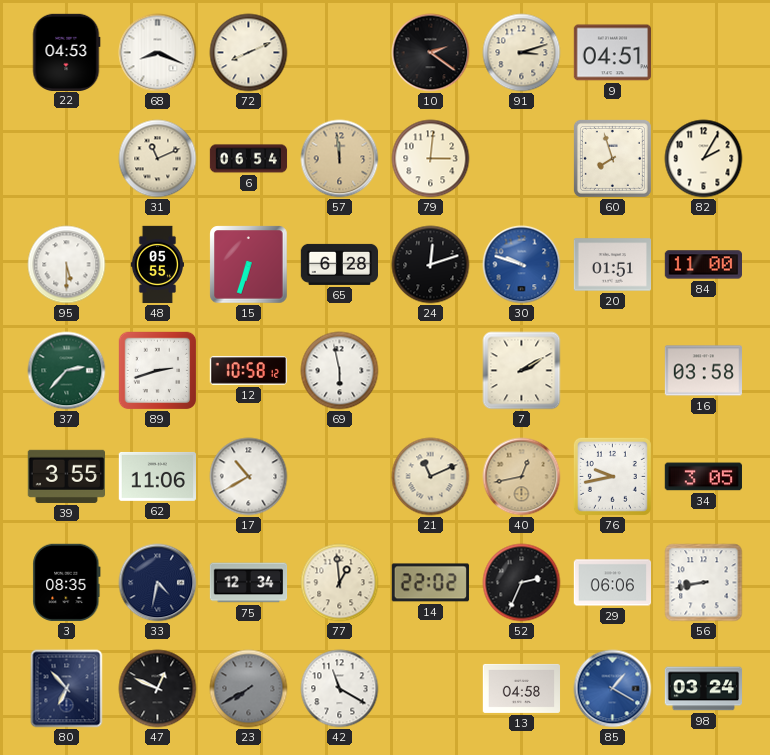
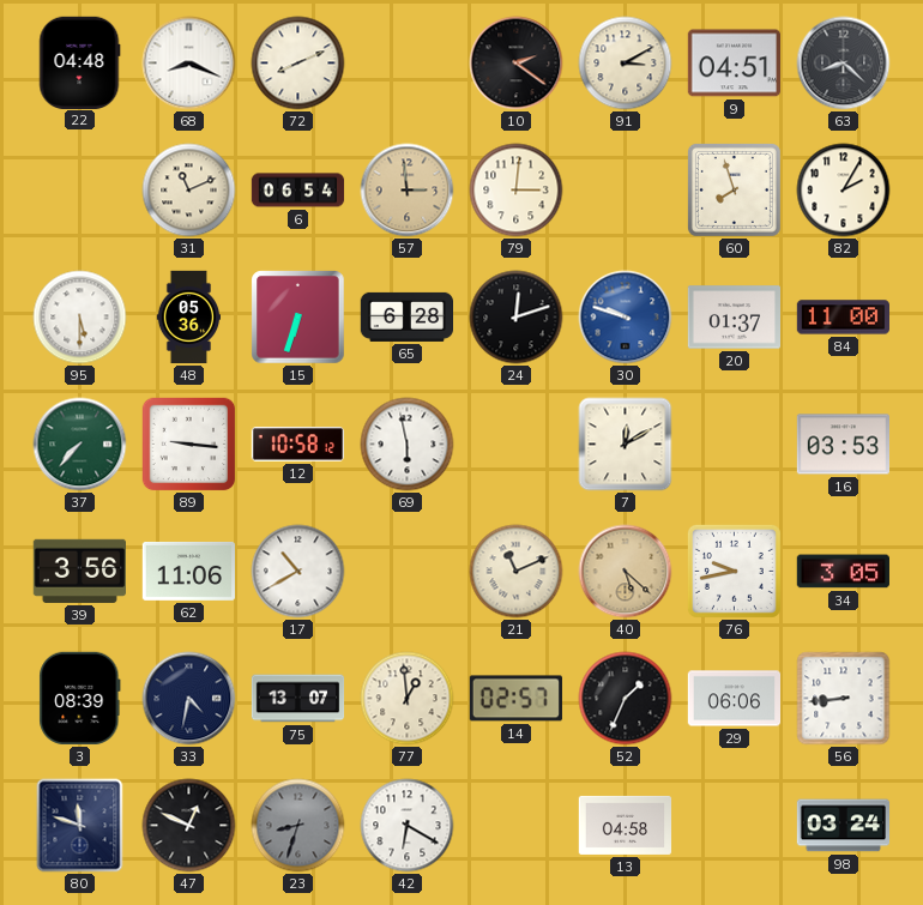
22: 04:53 -> 04:48 (79, 62)
91: 3:12 -> 3:10 (626, 64)
63: none -> 8:22 (844, 64)
57: 11:59 -> 2:59 (408, 191)
48: 05:55 -> 05:36 (188, 318)
20: 01:51 -> 01:37 (734, 318)
37: 2:37 -> 7:37 (80, 445)
89: 2:42 -> 9:16 (189, 445)
7: 2:10 -> 12:10 (626, 445)
16: 03:58 -> 03:53 (843, 445)
39: 3:55 -> 3:56 (79, 571)
40: 12:43 -> 5:22 (626, 572)
3: 08:35 -> 08:39 (80, 698)
75: 12:34 -> 13:07 (298, 699)
14: 22:02 -> 02:57 (515, 699)
52: 2:34 -> 1:34 (626, 699)
56: 8:43 -> 8:44 (844, 699)
80: 6:53 -> 11:48 (80, 826)
23: 7:40 -> 8:33 (298, 826)
42: 11:20 -> 6:20 (408, 826)
85: 1:20 -> none (613, 689)
